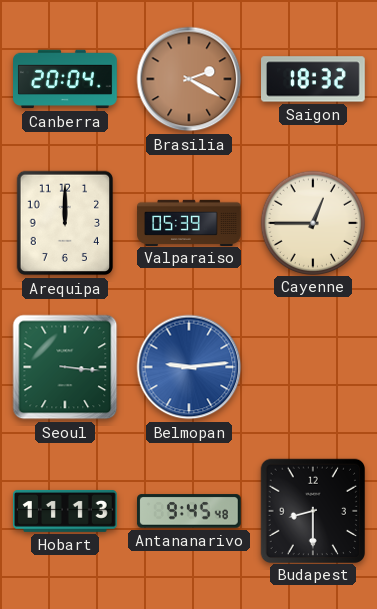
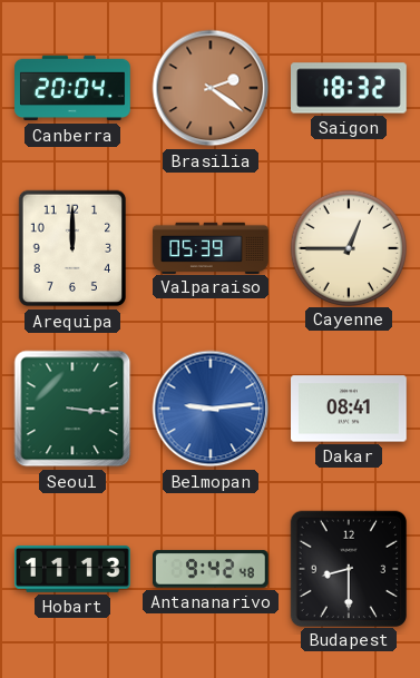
Brasilia: 2:20 -> 2:21 (211, 88)
Dakar: none -> 08:41 (350, 409)
Antananarivo: 9:45 -> 9:42 (212, 569)
